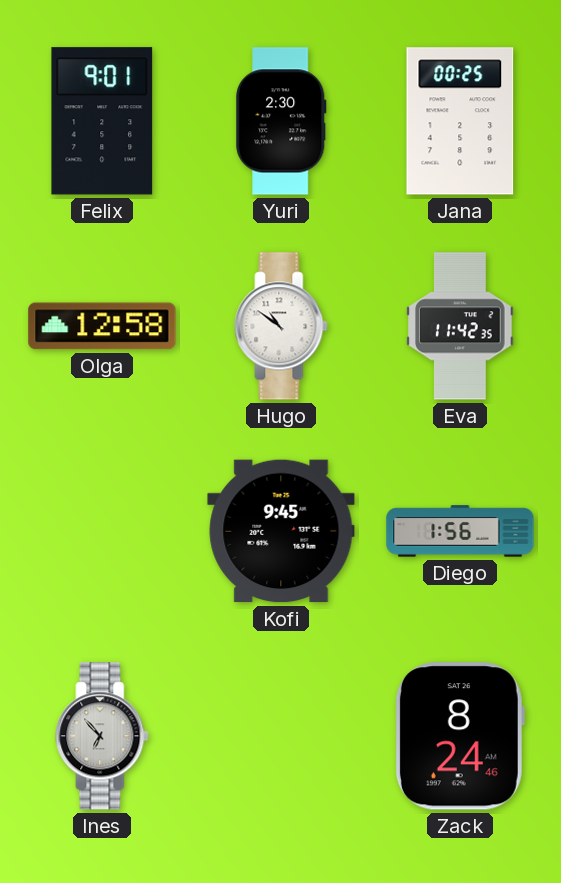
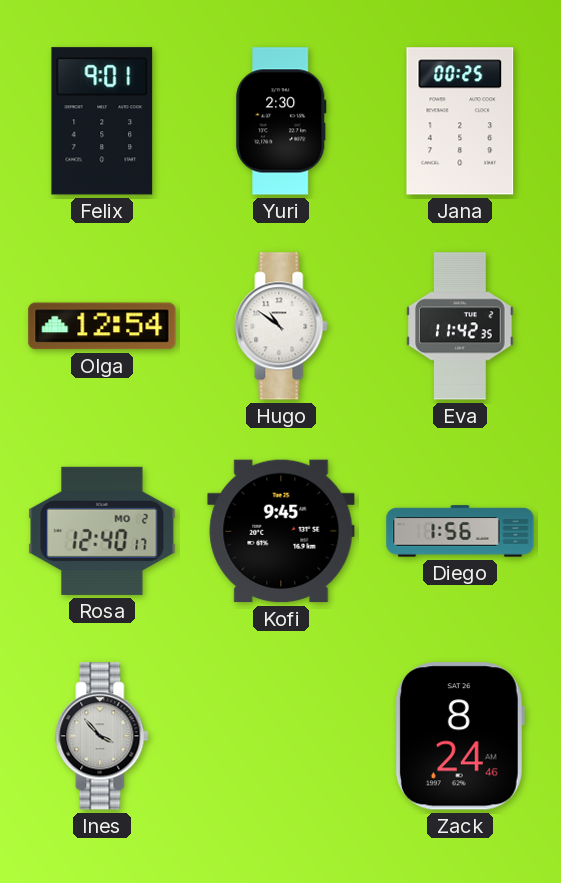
Olga: 12:58 -> 12:54 (102, 326)
Rosa: none -> 12:40 (102, 531)
Ines: 6:53 -> 3:53 (102, 736)
